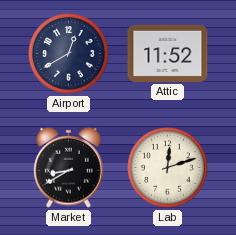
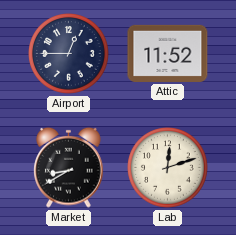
Airport: 12:40 -> 12:45 (69, 54)
